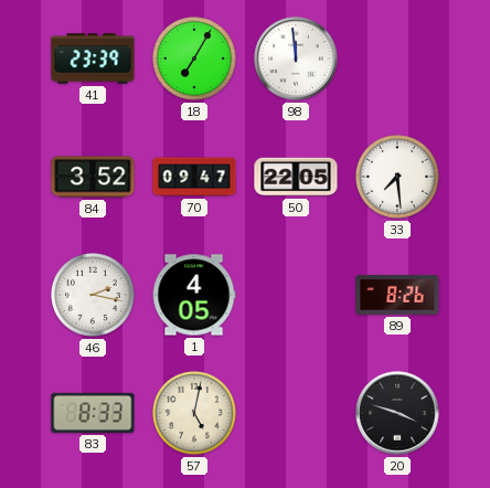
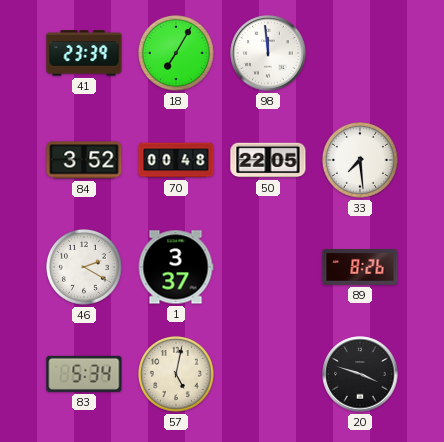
70: 09:47 -> 00:48 (176, 160)
46: 2:17 -> 2:20 (85, 268)
1: 4:05 -> 3:37 (176, 267)
83: 8:33 -> 5:34 (84, 374)
